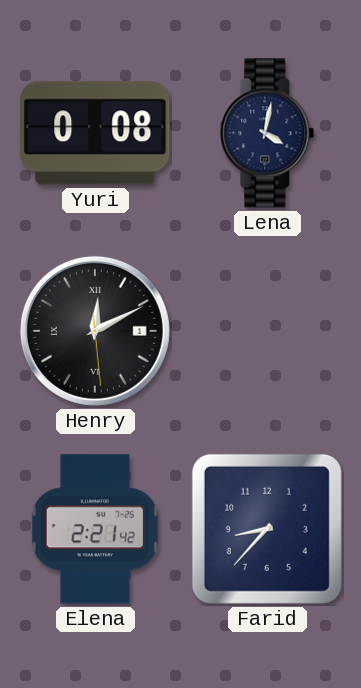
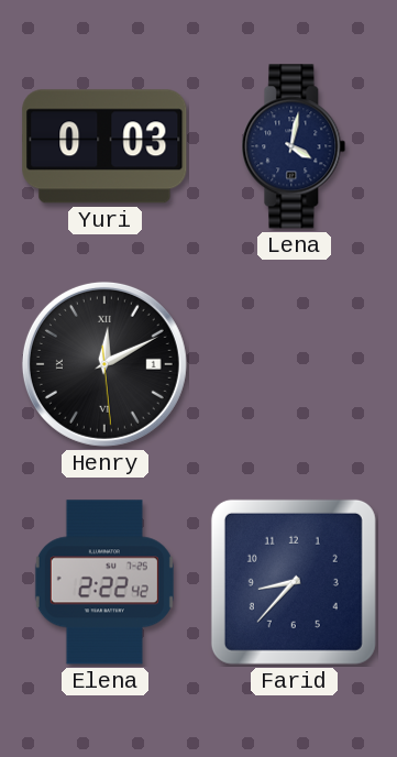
Yuri: 0:08 -> 0:03 (104, 146)
Elena: 2:21 -> 2:22 (104, 582)
